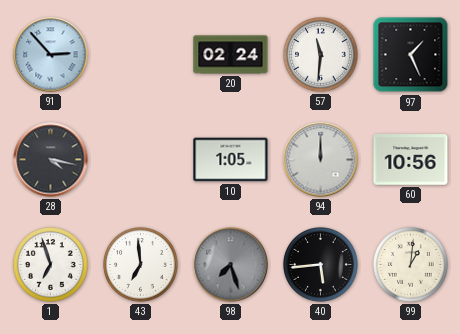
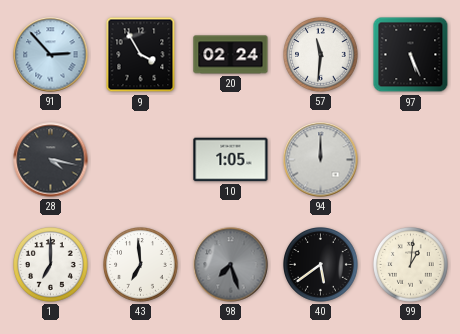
9: none -> 3:55 (141, 55)
97: 1:26 -> 5:26 (411, 55)
60: 10:56 -> none (411, 160)
1: 6:57 -> 7:00 (51, 265)
40: 5:44 -> 5:39 (321, 265)
